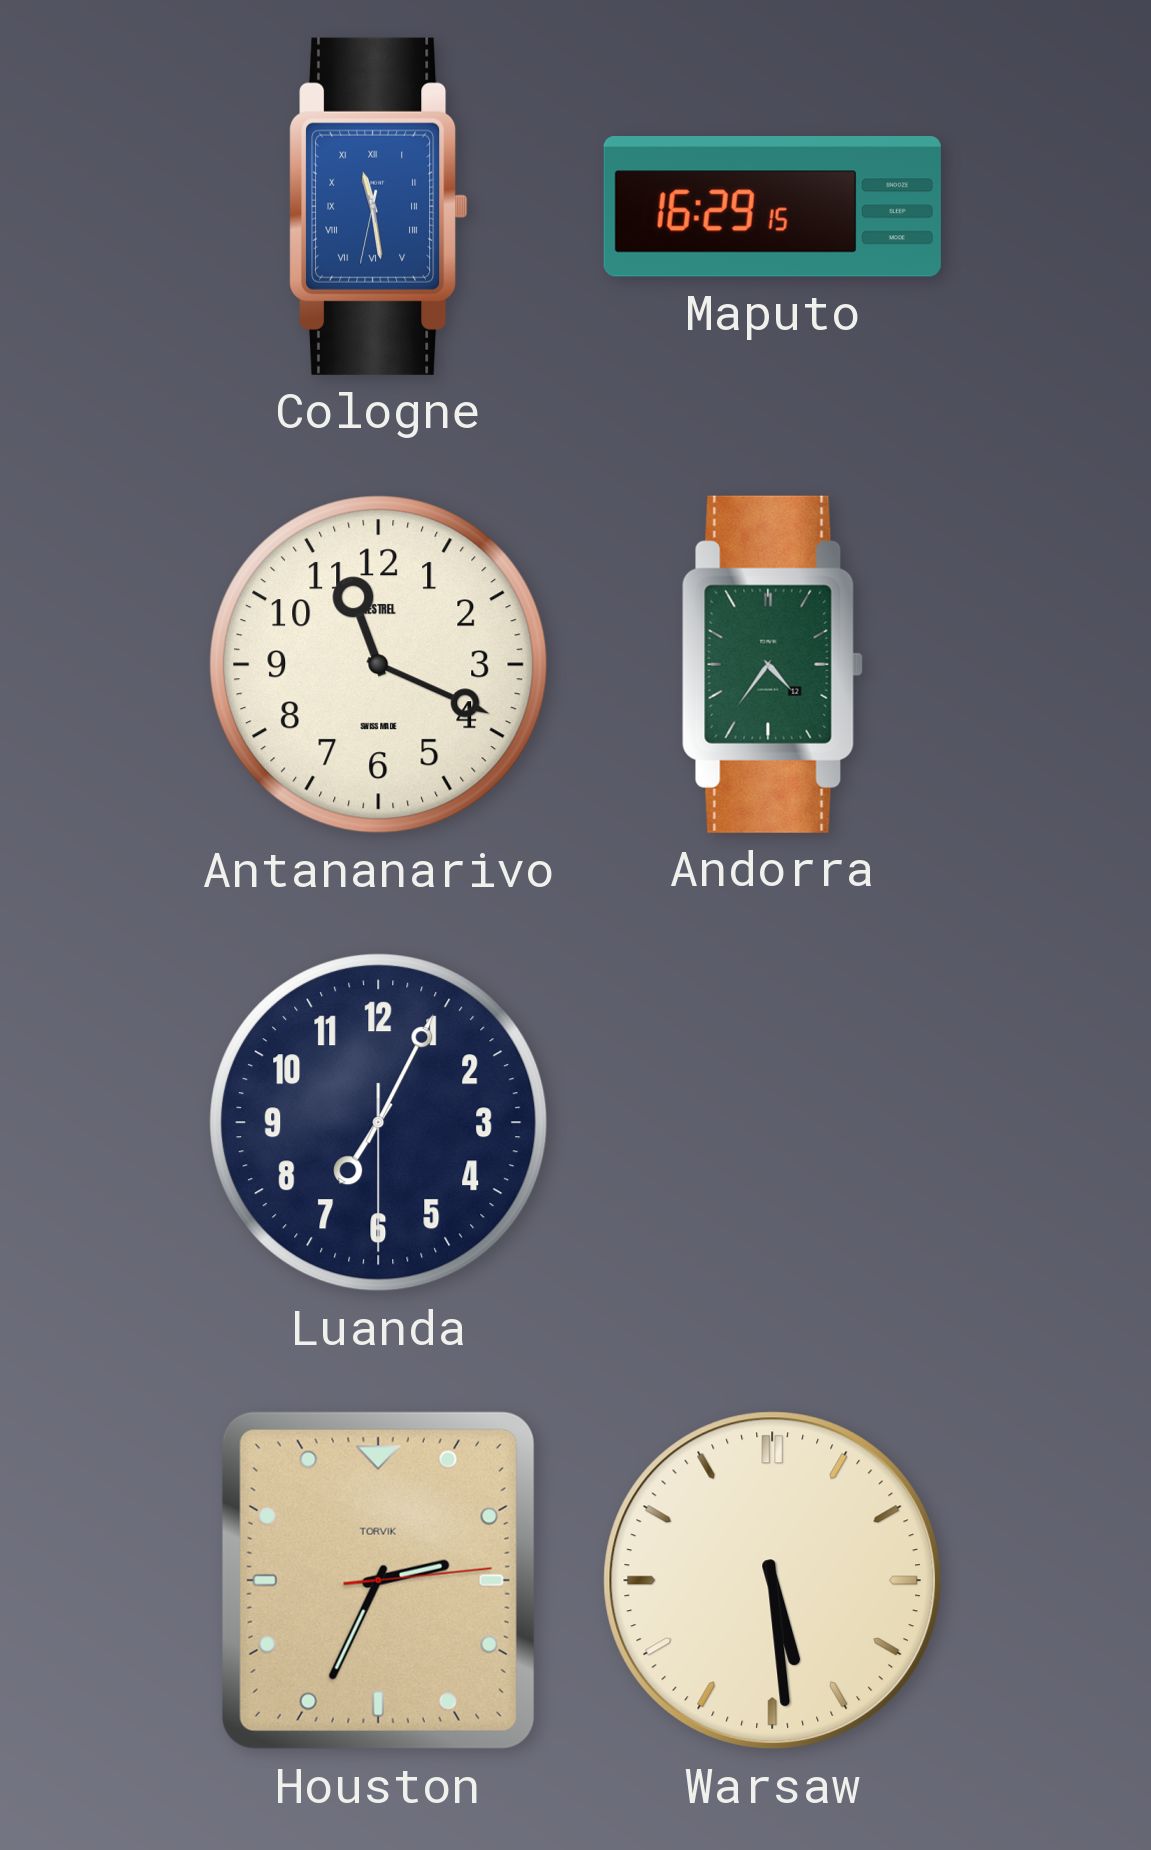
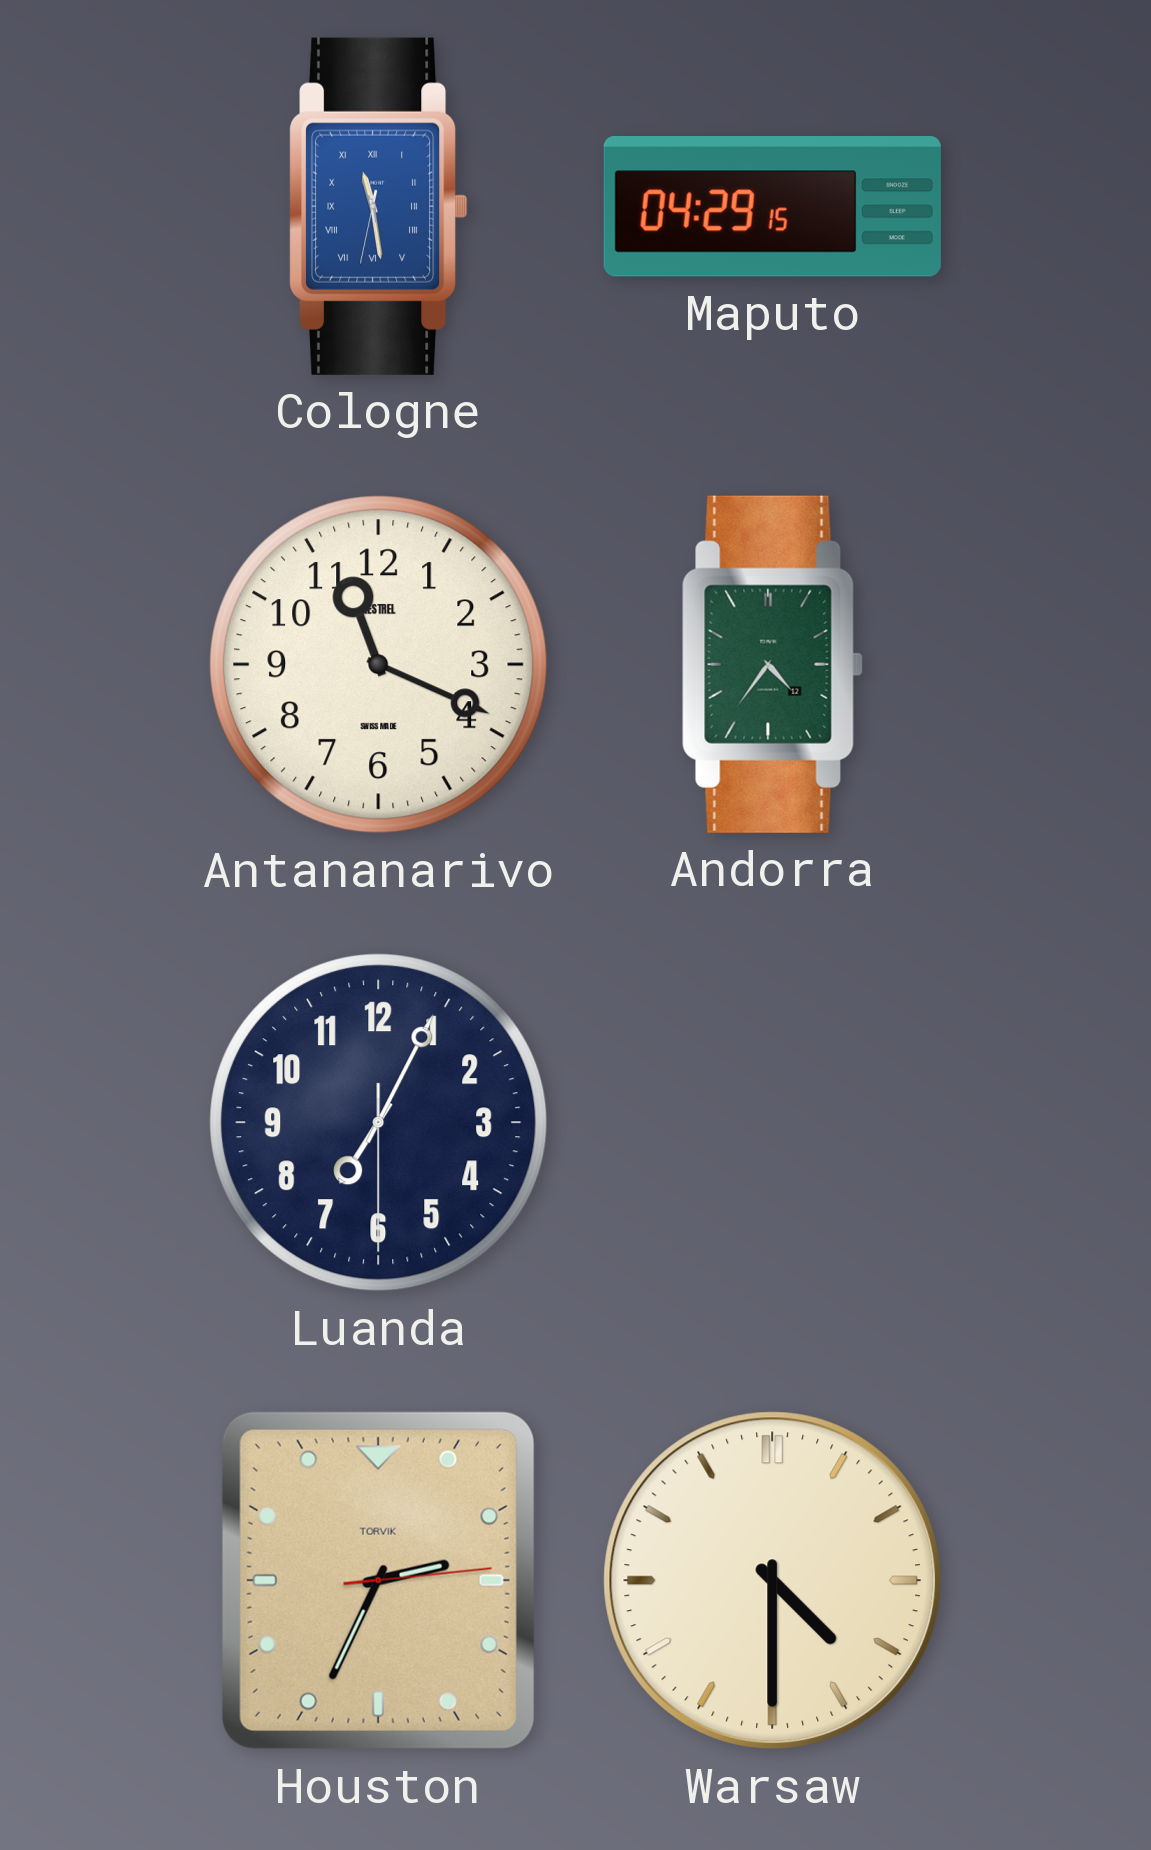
Maputo: 16:29 -> 04:29 (772, 207)
Warsaw: 5:29 -> 4:30 (773, 1581)
